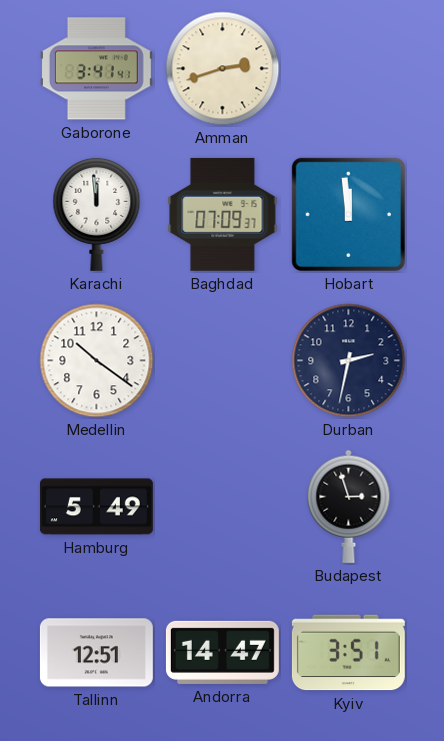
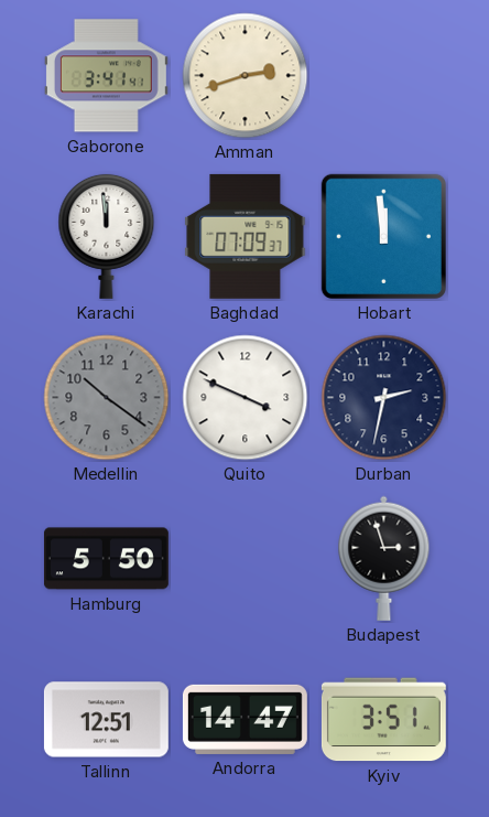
Medellin dial: white -> grey (107, 398)
Quito: none -> 3:49 (246, 398)
Hamburg: 5:49 -> 5:50 (106, 559)
